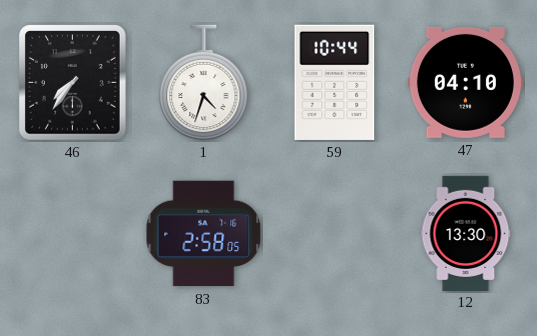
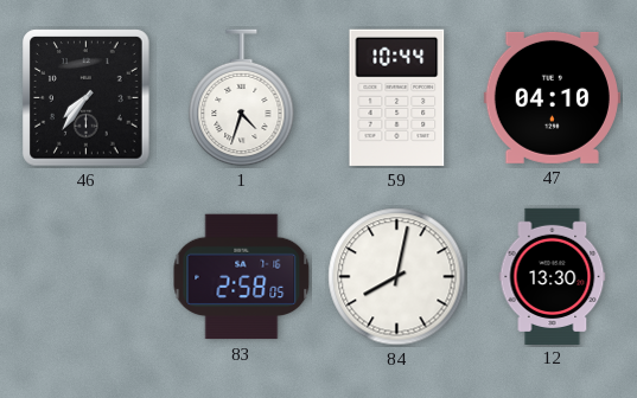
84: none -> 8:02 (397, 277)
